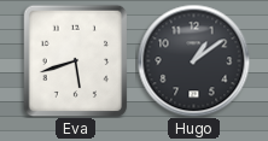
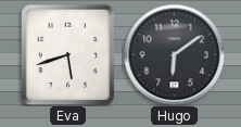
Hugo: 1:09 -> 6:09 (174, 54)
